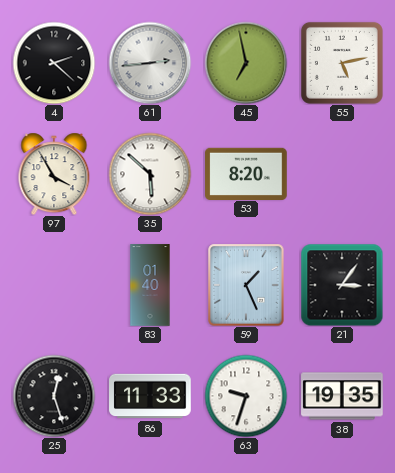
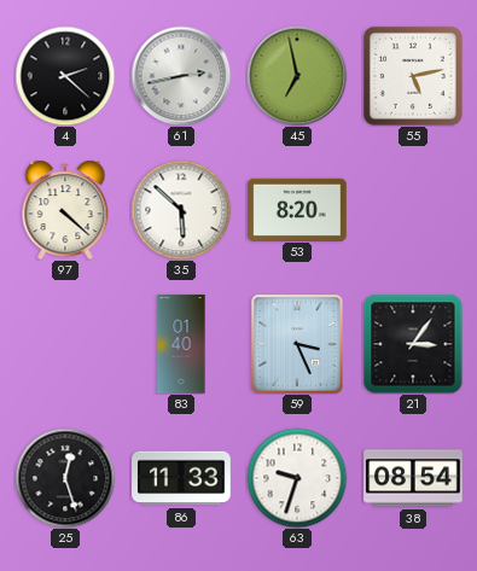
61: 2:44 -> 2:43 (181, 76)
97: 3:55 -> 4:22 (65, 210)
59: 1:26 -> 3:26 (297, 344)
38: 19:35 -> 08:54 (413, 478)
